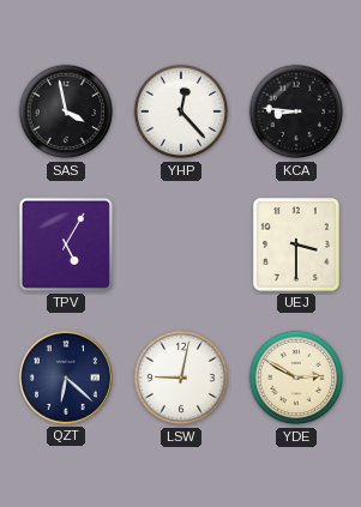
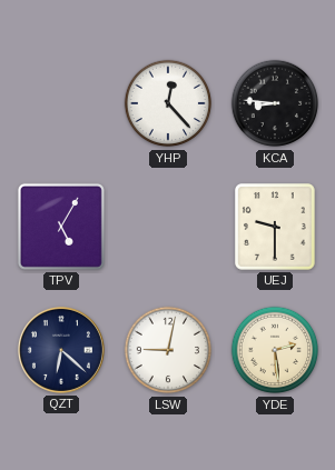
SAS: 3:58 -> none (66, 111)
UEJ: 3:30 -> 9:30 (276, 228)
YDE: 2:50 -> 2:29 (275, 350)
